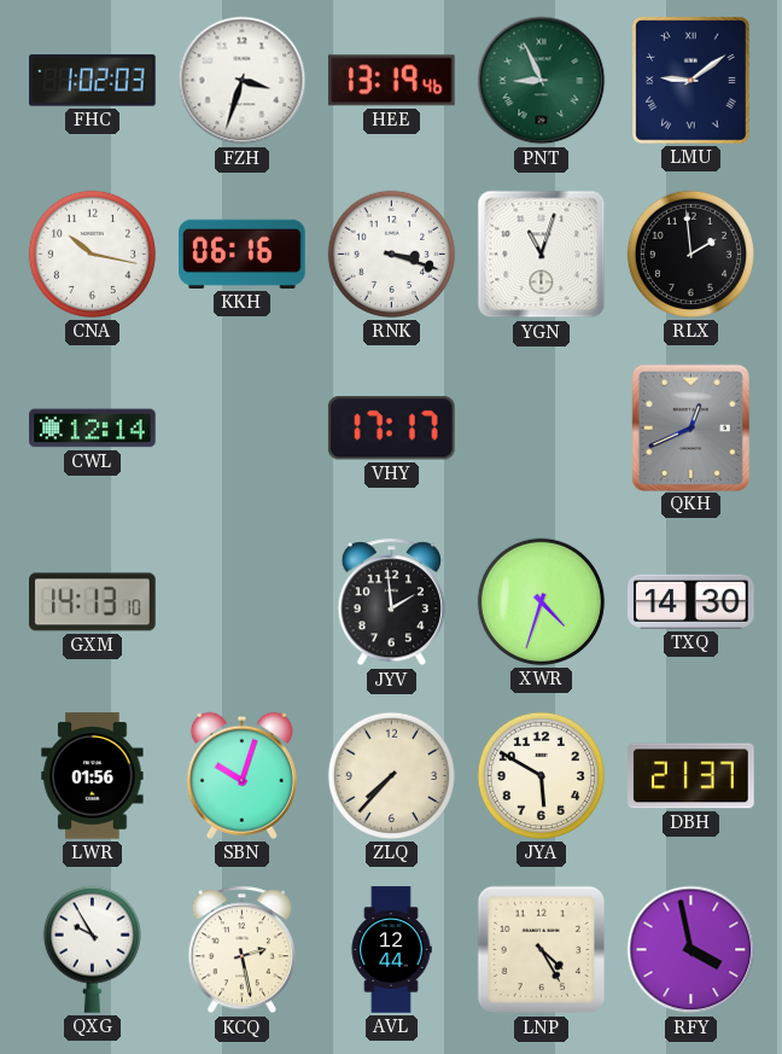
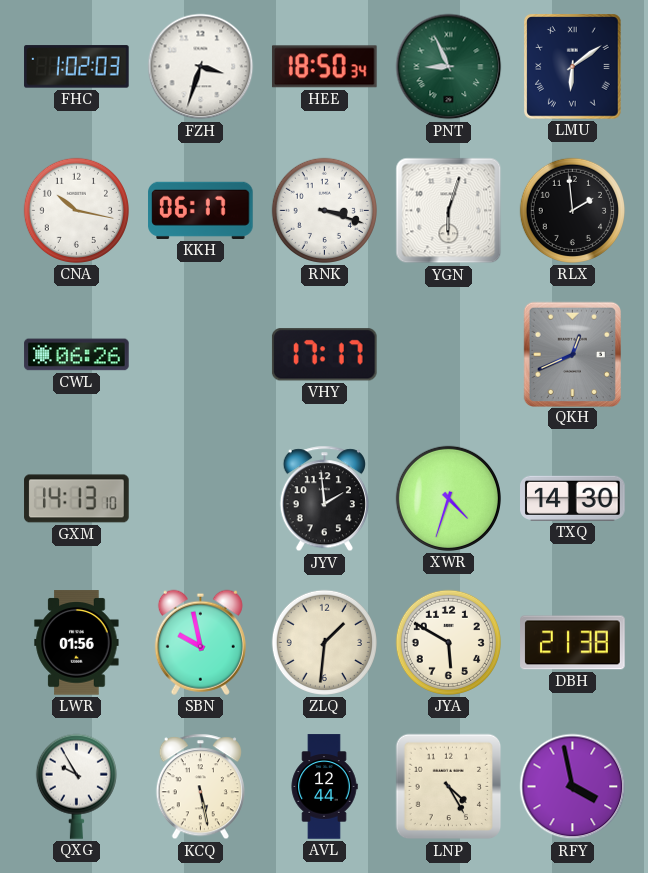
HEE: 13:19 -> 18:50 (325, 67)
LMU: 9:09 -> 6:09 (573, 67)
KKH: 06:16 -> 06:17 (201, 210)
YGN: 11:03 -> 6:03 (449, 211)
CWL: 12:14 -> 06:26 (77, 355)
SBN: 10:03 -> 9:58 (200, 642)
ZLQ: 7:37 -> 1:31 (324, 642)
DBH: 21:37 -> 21:38 (573, 643)
KCQ: 2:28 -> 5:28 (200, 787)
